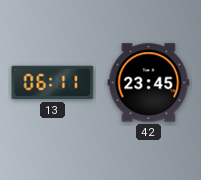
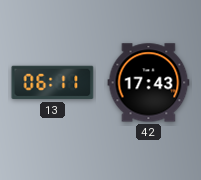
42: 23:45 -> 17:43 (149, 83)
